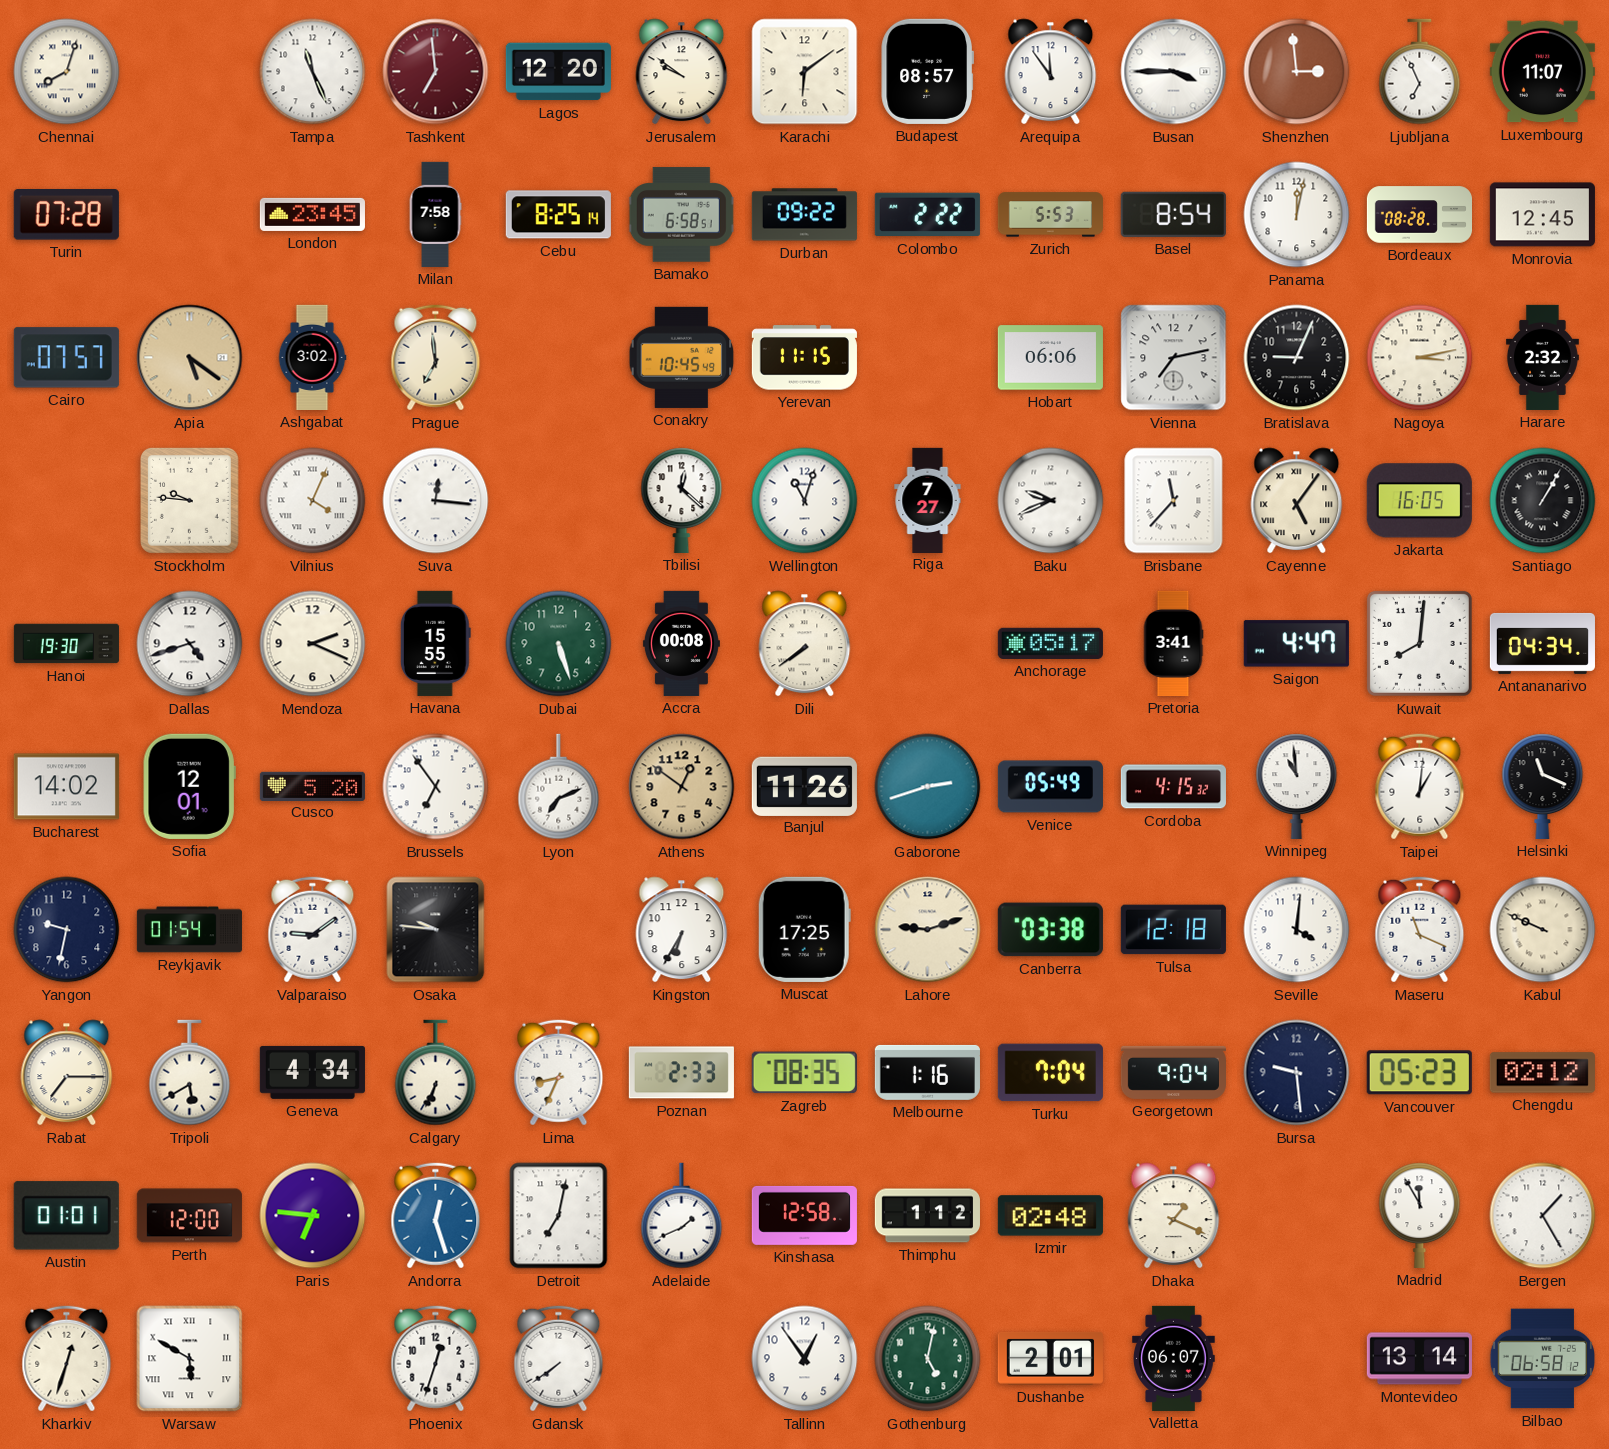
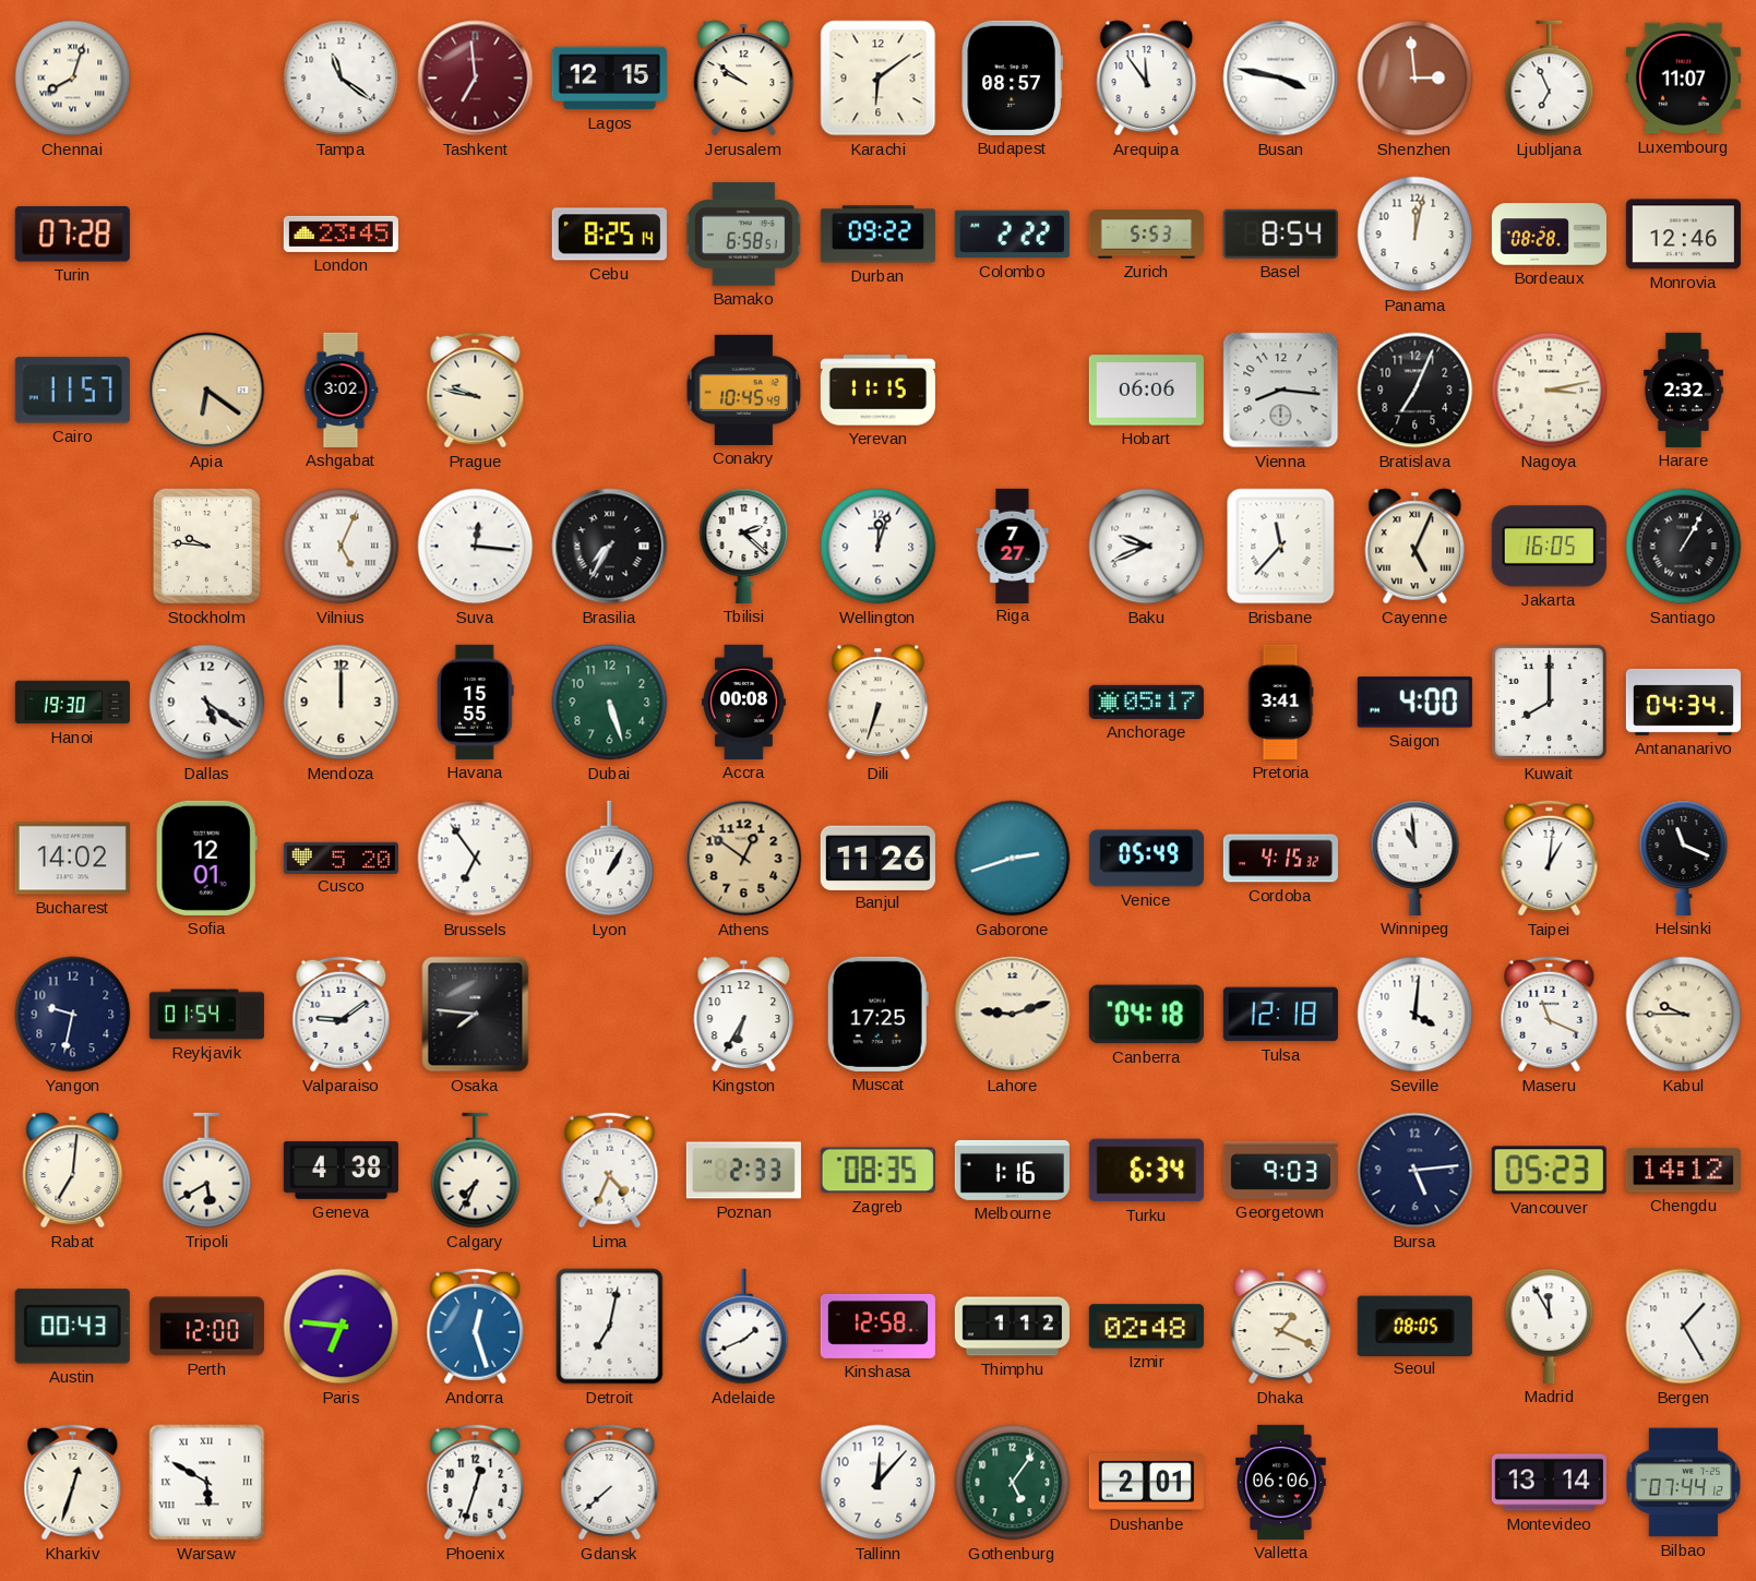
Tampa: 11:26 -> 11:21 (342, 79)
Lagos: 12:20 -> 12:15 (609, 79)
Busan: 3:45 -> 3:47 (1281, 79)
Milan: 7:58 -> none (435, 214)
Monrovia: 12:45 -> 12:46 (1683, 235)
Cairo: 07:57 -> 11:57 (72, 391)
Apia: 5:21 -> 6:21 (207, 391)
Prague: 6:59 -> 9:47 (476, 391)
Vienna: 7:13 -> 8:16 (1281, 391)
Bratislava: 9:04 -> 7:04 (1415, 391)
Vilnius: 4:04 -> 5:04 (342, 547)
Brasilia: none -> 7:35 (610, 547)
Tbilisi: 12:22 -> 2:22 (744, 546)
Wellington: 11:03 -> 12:03 (879, 547)
Cayenne: 5:06 -> 5:04 (1415, 547)
Dallas: 4:42 -> 5:21 (207, 703)
Mendoza: 2:19 -> 12:00 (342, 703)
Dili: 7:39 -> 6:33 (879, 703)
Saigon: 4:47 -> 4:00 (1414, 703)
Kuwait: 8:01 -> 8:00 (1549, 702)
Lyon: 7:11 -> 1:05 (610, 859)
Osaka: 9:46 -> 7:46 (476, 1015)
Canberra: 03:38 -> 04:18 (1146, 1015)
Kabul: 9:49 -> 9:45 (1684, 1015)
Rabat: 7:15 -> 7:01 (73, 1171)
Geneva: 4:34 -> 4:38 (341, 1170)
Calgary: 6:34 -> 7:34 (476, 1171)
Lima: 8:34 -> 4:34 (610, 1171)
Turku: 7:04 -> 6:34 (1146, 1171)
Georgetown: 9:04 -> 9:03 (1280, 1170)
Bursa: 9:29 -> 5:14 (1415, 1171)
Chengdu: 02:12 -> 14:12 (1683, 1171)
Austin: 01:01 -> 00:43 (72, 1327)
Seoul: none -> 08:05 (1414, 1326)
Gdansk: 7:39 -> 7:38 (610, 1483)
Tallinn: 12:54 -> 12:07 (879, 1483)
Gothenburg: 5:02 -> 5:06 (1013, 1483)
Valletta: 06:07 -> 06:06 (1281, 1482)
Bilbao: 06:58 -> 07:44 (1683, 1483)
